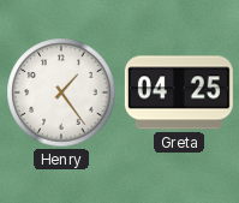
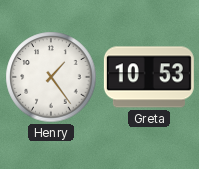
Greta: 04:25 -> 10:53 (149, 77)
